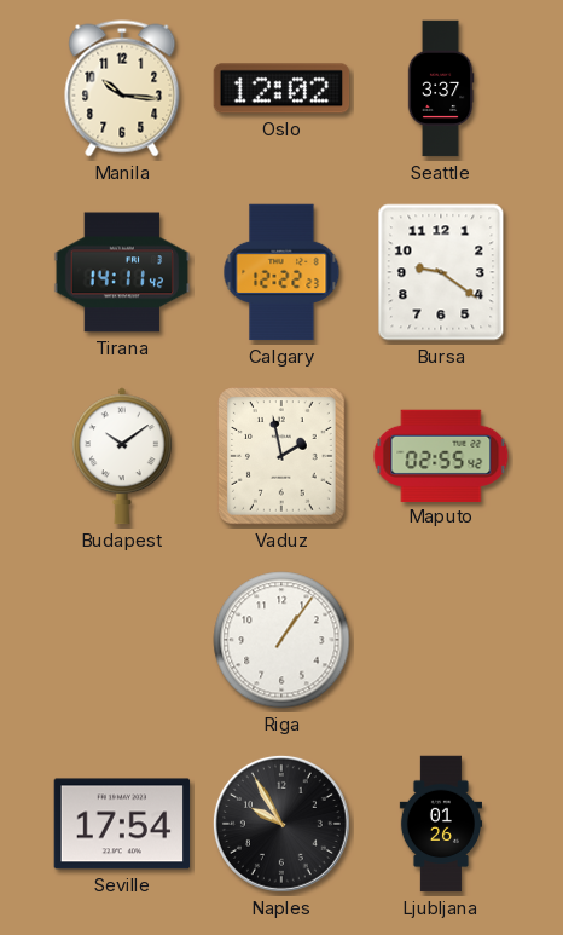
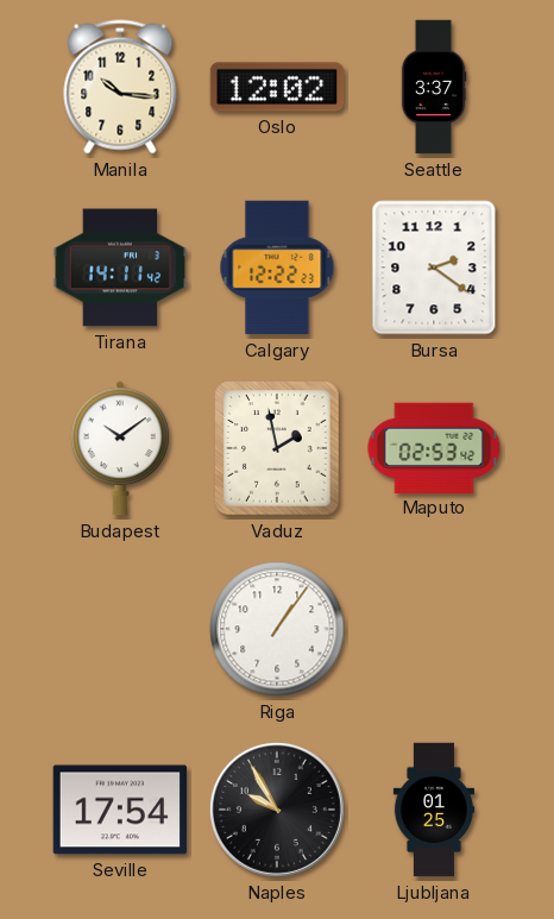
Bursa: 9:21 -> 2:21 (434, 267)
Maputo: 02:55 -> 02:53 (434, 447)
Ljubljana: 01:26 -> 01:25 (433, 810)
